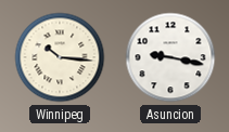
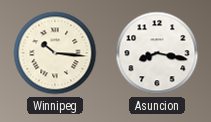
Asuncion: 9:17 -> 8:17 (157, 53)
